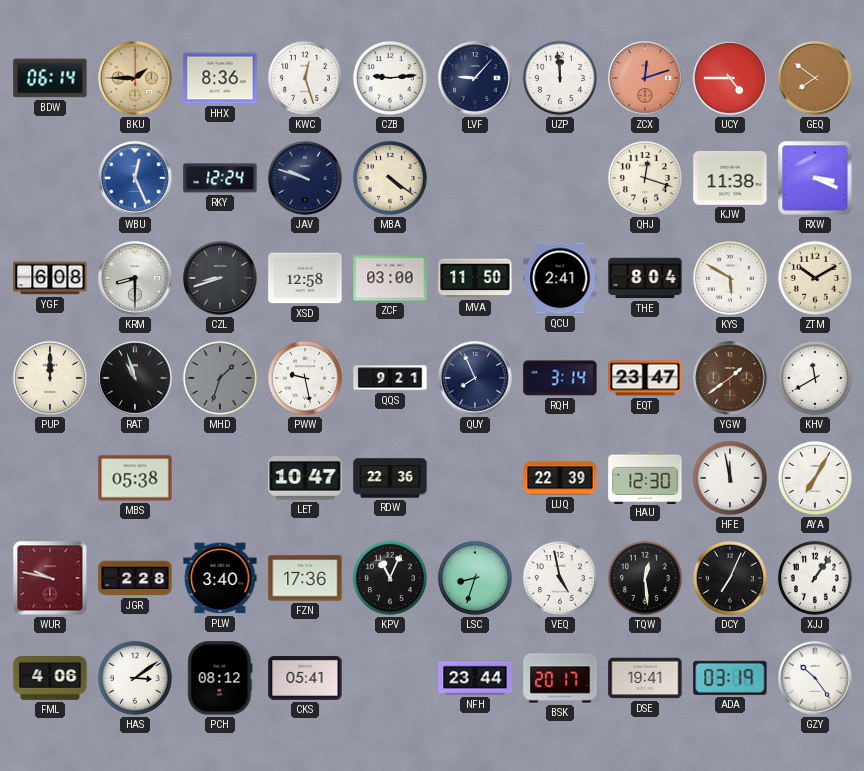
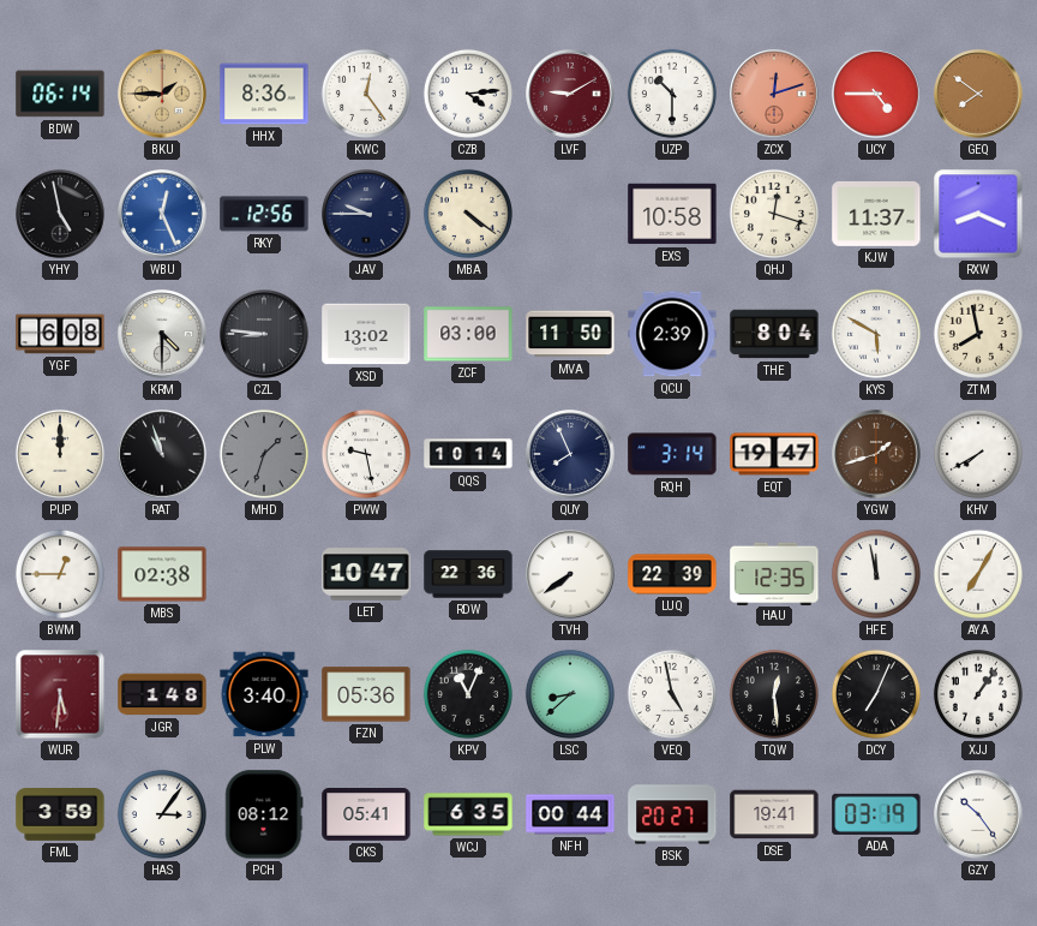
KWC: 12:27 -> 12:24 (366, 94)
CZB: 9:14 -> 4:14 (468, 94)
LVF: 9:07 -> 9:10 (570, 94)
LVF dial: navy -> burgundy (570, 94)
UZP: 11:59 -> 10:30 (672, 94)
YHY: none -> 4:58 (60, 214)
RKY: 12:24 -> 12:56 (264, 214)
JAV: 9:48 -> 9:45 (366, 214)
EXS: none -> 10:58 (672, 214)
KJW: 11:38 -> 11:37 (876, 214)
RXW: 3:19 -> 8:19 (978, 214)
KRM: 8:30 -> 4:30 (162, 334)
CZL: 8:42 -> 8:46 (264, 334)
XSD: 12:58 -> 13:02 (366, 334)
QCU: 2:41 -> 2:39 (672, 334)
ZTM: 10:10 -> 7:58 (978, 334)
QQS: 9:21 -> 10:14 (468, 454)
EQT: 23:47 -> 19:47 (774, 454)
YGW: 1:39 -> 1:42 (876, 454)
KHV: 11:40 -> 7:40 (978, 454)
BWM: none -> 12:45 (60, 574)
MBS: 05:38 -> 02:38 (162, 574)
TVH: none -> 7:39 (570, 574)
HAU: 12:30 -> 12:35 (774, 573)
WUR: 9:47 -> 5:31 (60, 694)
JGR: 2:28 -> 1:48 (162, 694)
FZN: 17:36 -> 05:36 (366, 694)
LSC: 8:33 -> 8:38 (570, 694)
FML: 4:06 -> 3:59 (60, 816)
HAS: 3:09 -> 3:06 (162, 814)
WCJ: none -> 6:35 (468, 814)
NFH: 23:44 -> 00:44 (570, 814)
BSK: 20:17 -> 20:27 (672, 814)
